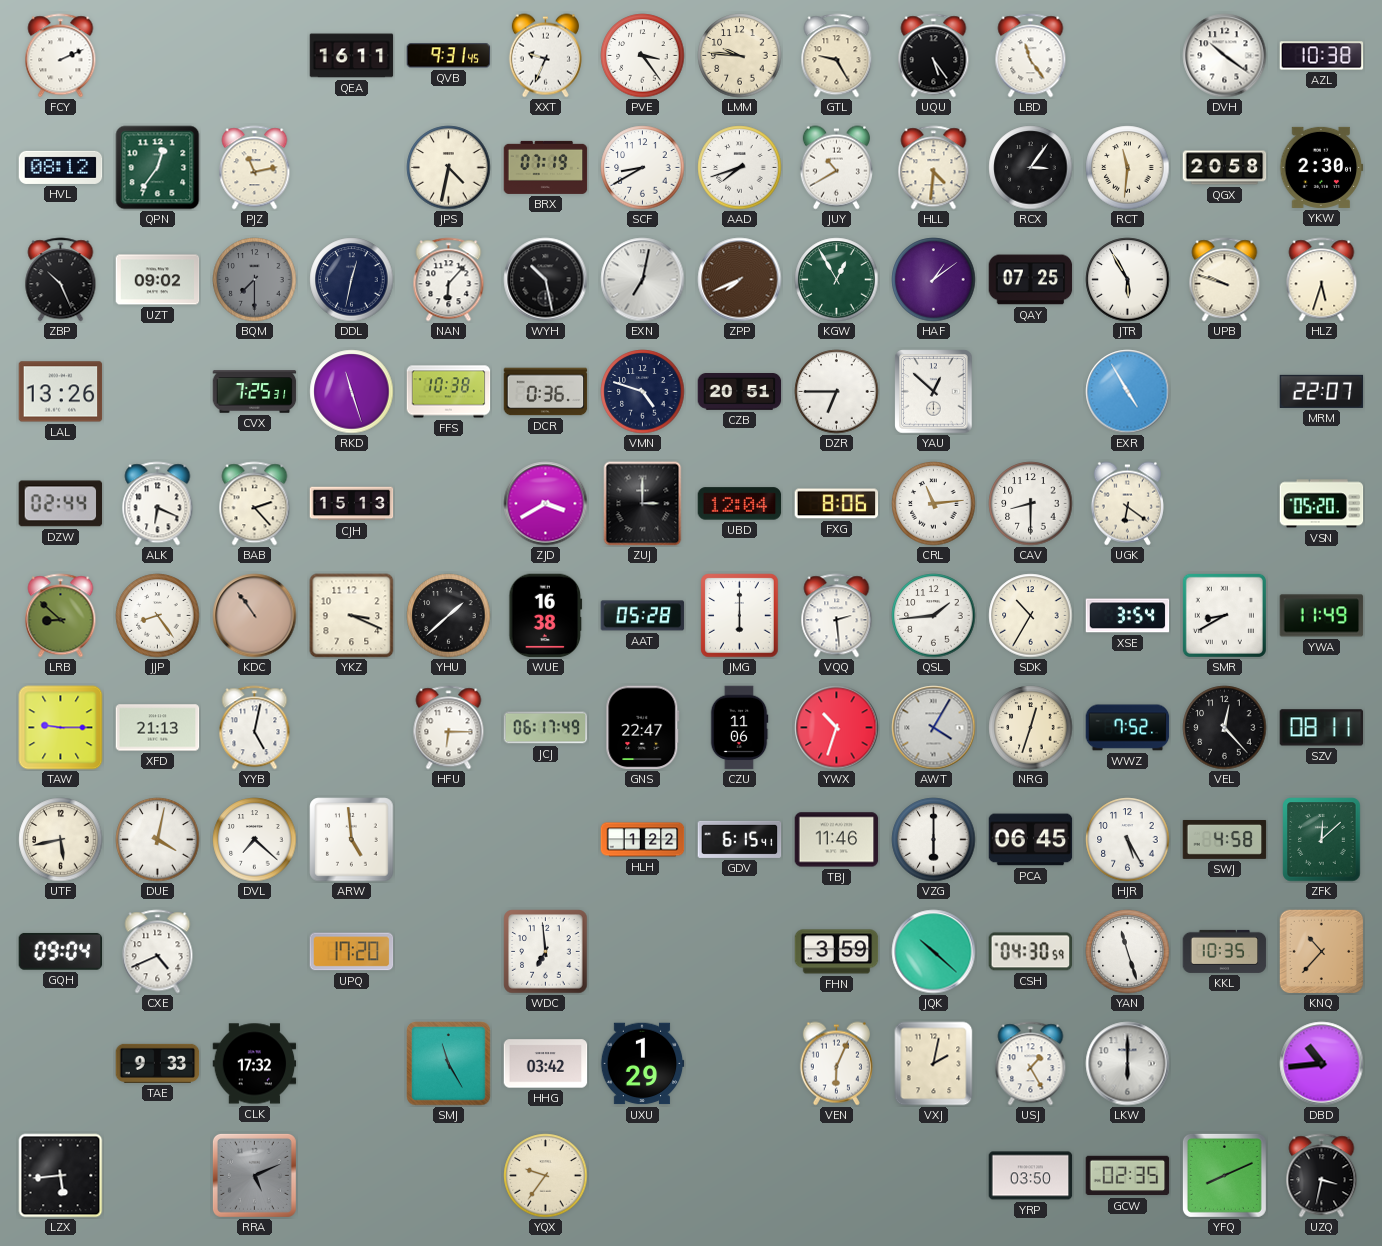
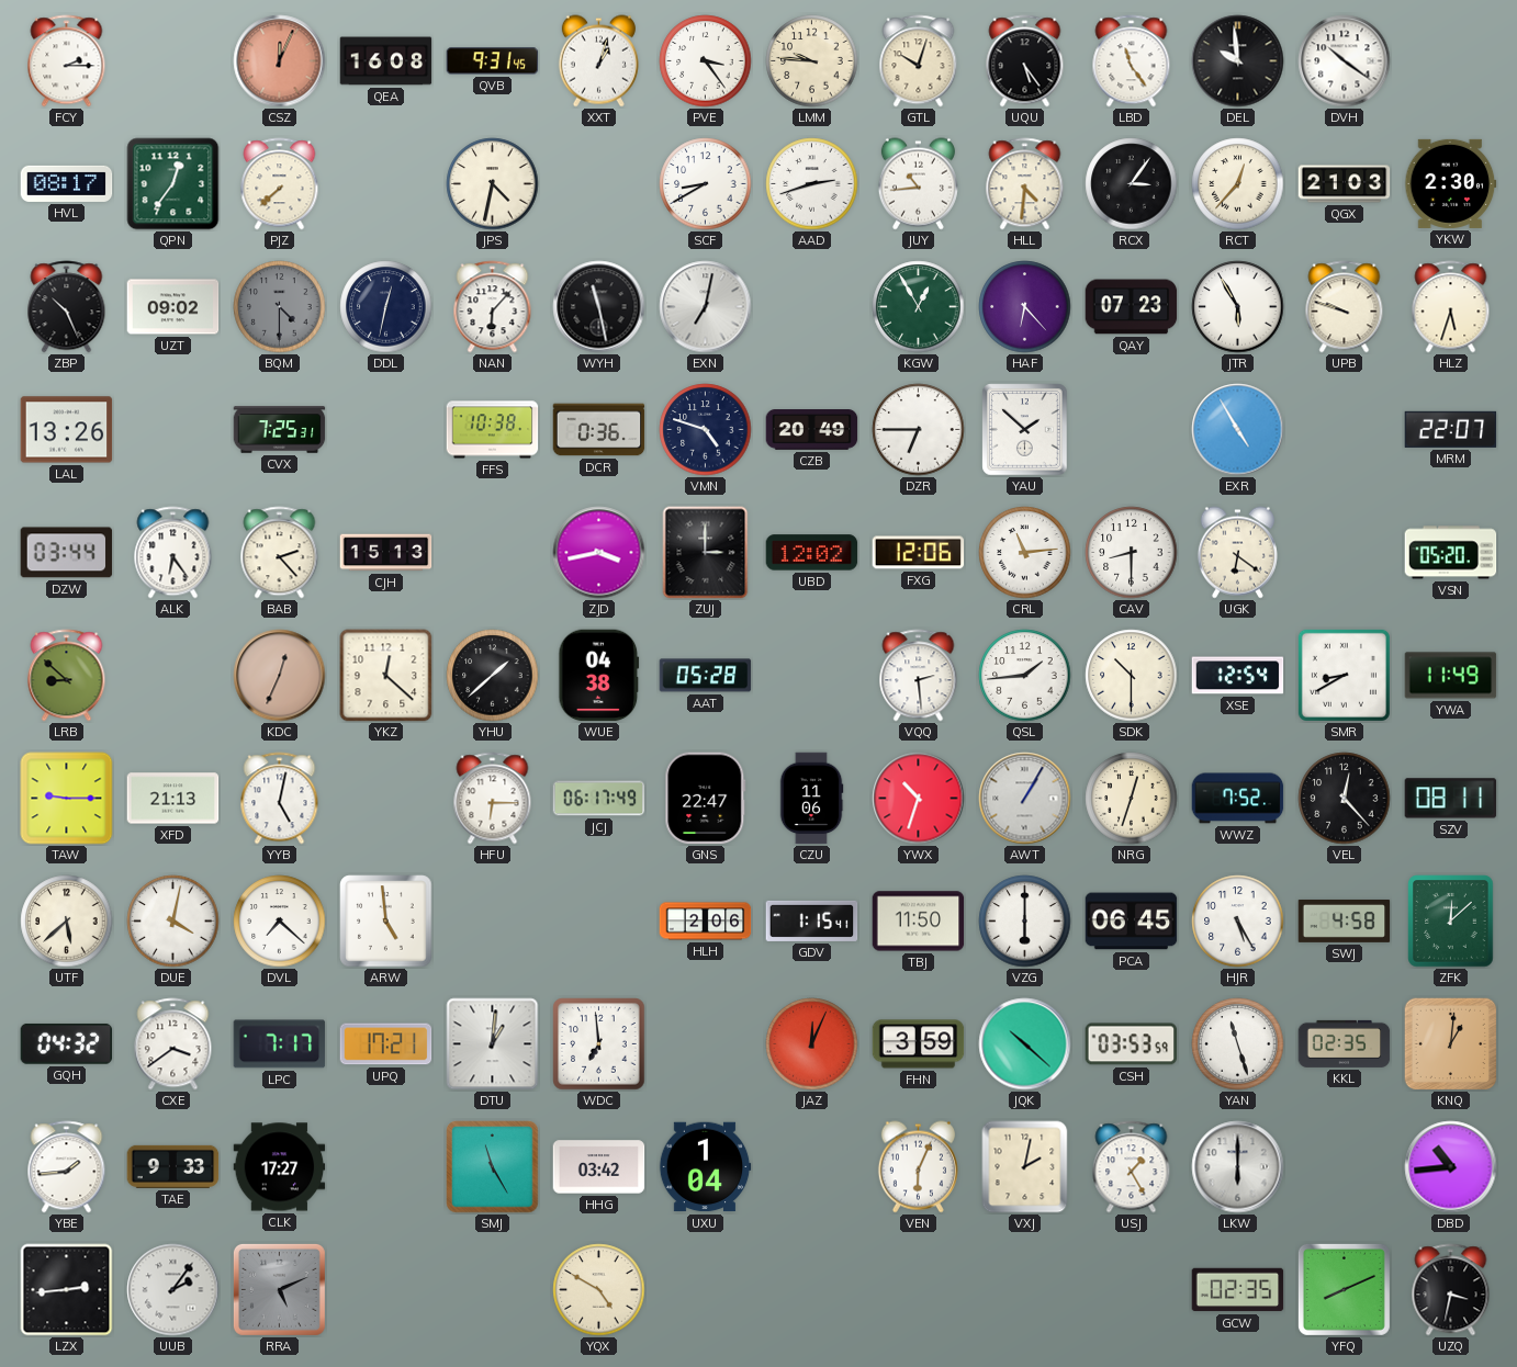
FCY: 2:11 -> 2:15 (67, 61)
CSZ: none -> 12:04 (280, 61)
QEA: 16:11 -> 16:08 (386, 61)
XXT: 9:34 -> 1:03 (598, 61)
GTL: 9:25 -> 10:03 (919, 61)
DEL: none -> 9:59 (1238, 61)
AZL: 10:38 -> none (1322, 56)
HVL: 08:12 -> 08:17 (67, 183)
PJZ: 11:13 -> 7:38 (280, 184)
BRX: 07:19 -> none (546, 167)
AAD: 7:42 -> 2:42 (812, 184)
JUY: 10:40 -> 10:44 (918, 184)
RCT: 11:31 -> 12:37 (1238, 184)
QGX: 20:58 -> 21:03 (1345, 184)
BQM: 7:30 -> 4:30 (280, 307)
WYH: 10:28 -> 11:28 (599, 307)
ZPP: 7:41 -> none (740, 280)
HAF: 1:09 -> 6:23 (1025, 307)
QAY: 07:25 -> 07:23 (1132, 307)
RKD: 11:27 -> none (352, 392)
CZB: 20:51 -> 20:49 (812, 430)
YAU: 12:52 -> 1:52 (1025, 430)
DZW: 02:44 -> 03:44 (67, 553)
ALK: 6:19 -> 6:24 (173, 553)
ZJD: 3:40 -> 3:43 (599, 553)
UBD: 12:04 -> 12:02 (812, 553)
FXG: 8:06 -> 12:06 (919, 553)
JJP: 8:24 -> none (158, 616)
KDC: 10:54 -> 12:34 (280, 676)
YKZ: 3:19 -> 12:22 (386, 676)
WUE: 16:38 -> 04:38 (599, 676)
JMG: 6:00 -> none (740, 616)
SDK: 10:35 -> 10:30 (1132, 676)
XSE: 3:54 -> 12:54 (1238, 676)
AWT: 4:05 -> 1:05 (1025, 799)
UTF: 5:43 -> 5:38 (67, 922)
HLH: 1:22 -> 2:06 (706, 922)
GDV: 6:15 -> 1:15 (812, 920)
TBJ: 11:46 -> 11:50 (919, 922)
GQH: 09:04 -> 04:32 (67, 1043)
CXE: 4:41 -> 3:39 (173, 1044)
LPC: none -> 7:17 (280, 1044)
UPQ: 17:20 -> 17:21 (386, 1044)
DTU: none -> 1:01 (493, 1044)
JAZ: none -> 12:04 (812, 1044)
CSH: 04:30 -> 03:53 (1132, 1044)
KKL: 10:35 -> 02:35 (1345, 1043)
KNQ: 10:37 -> 1:01 (1450, 1043)
YBE: none -> 1:44 (67, 1167)
CLK: 17:32 -> 17:27 (280, 1167)
UXU: 1:29 -> 1:04 (705, 1167)
LZX: 5:44 -> 2:44 (67, 1290)
UUB: none -> 2:06 (173, 1290)
YQX: 9:36 -> 4:50 (599, 1290)
YRP: 03:50 -> none (1031, 1176)
